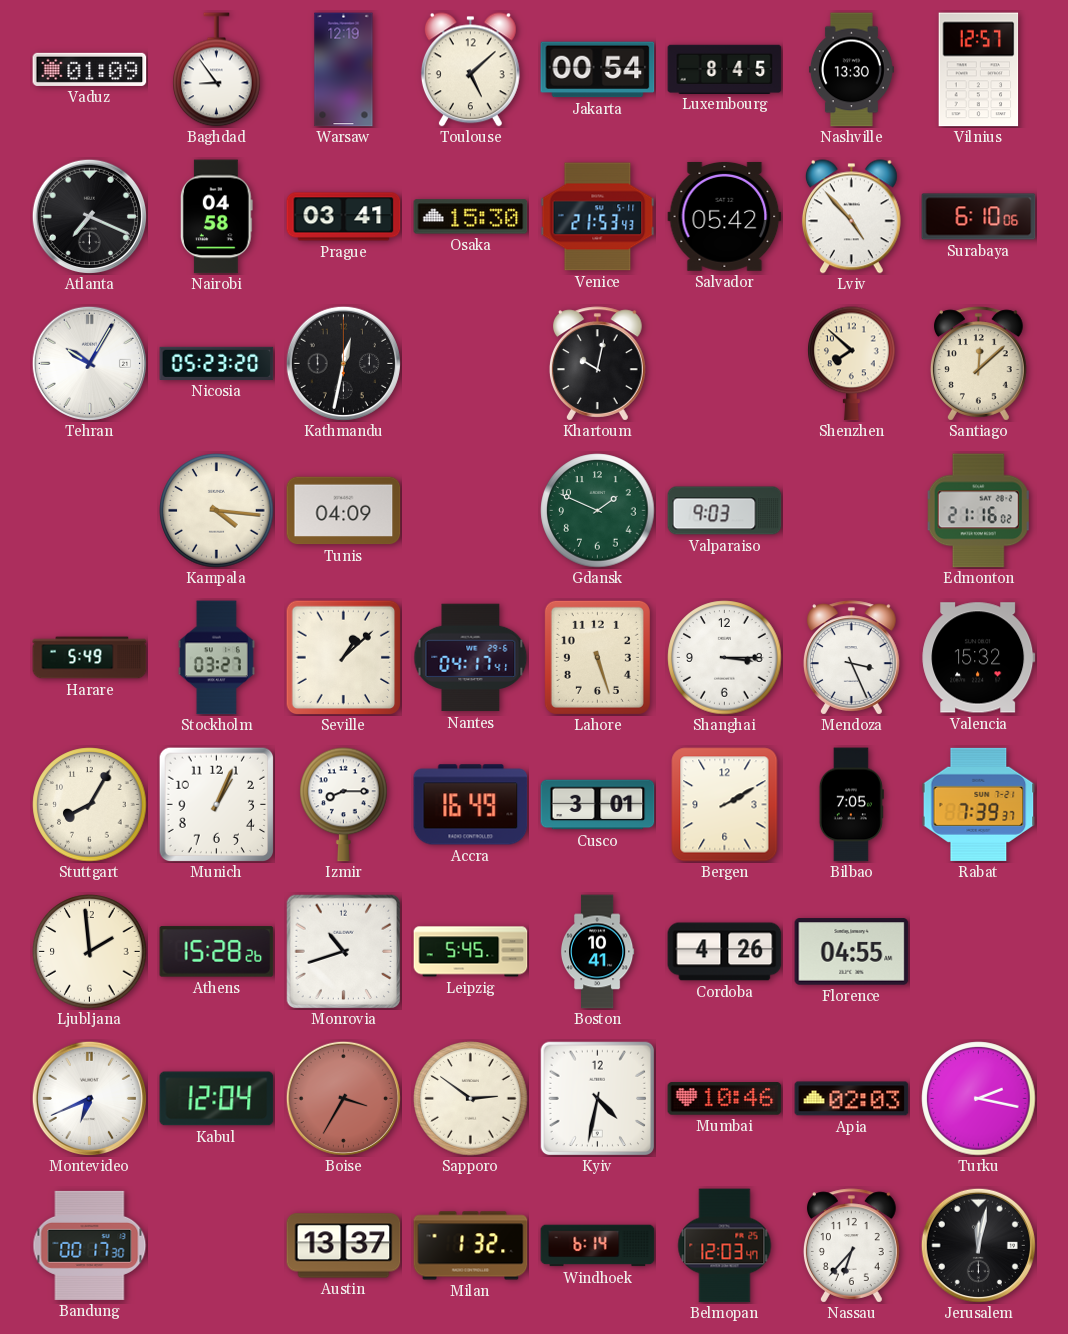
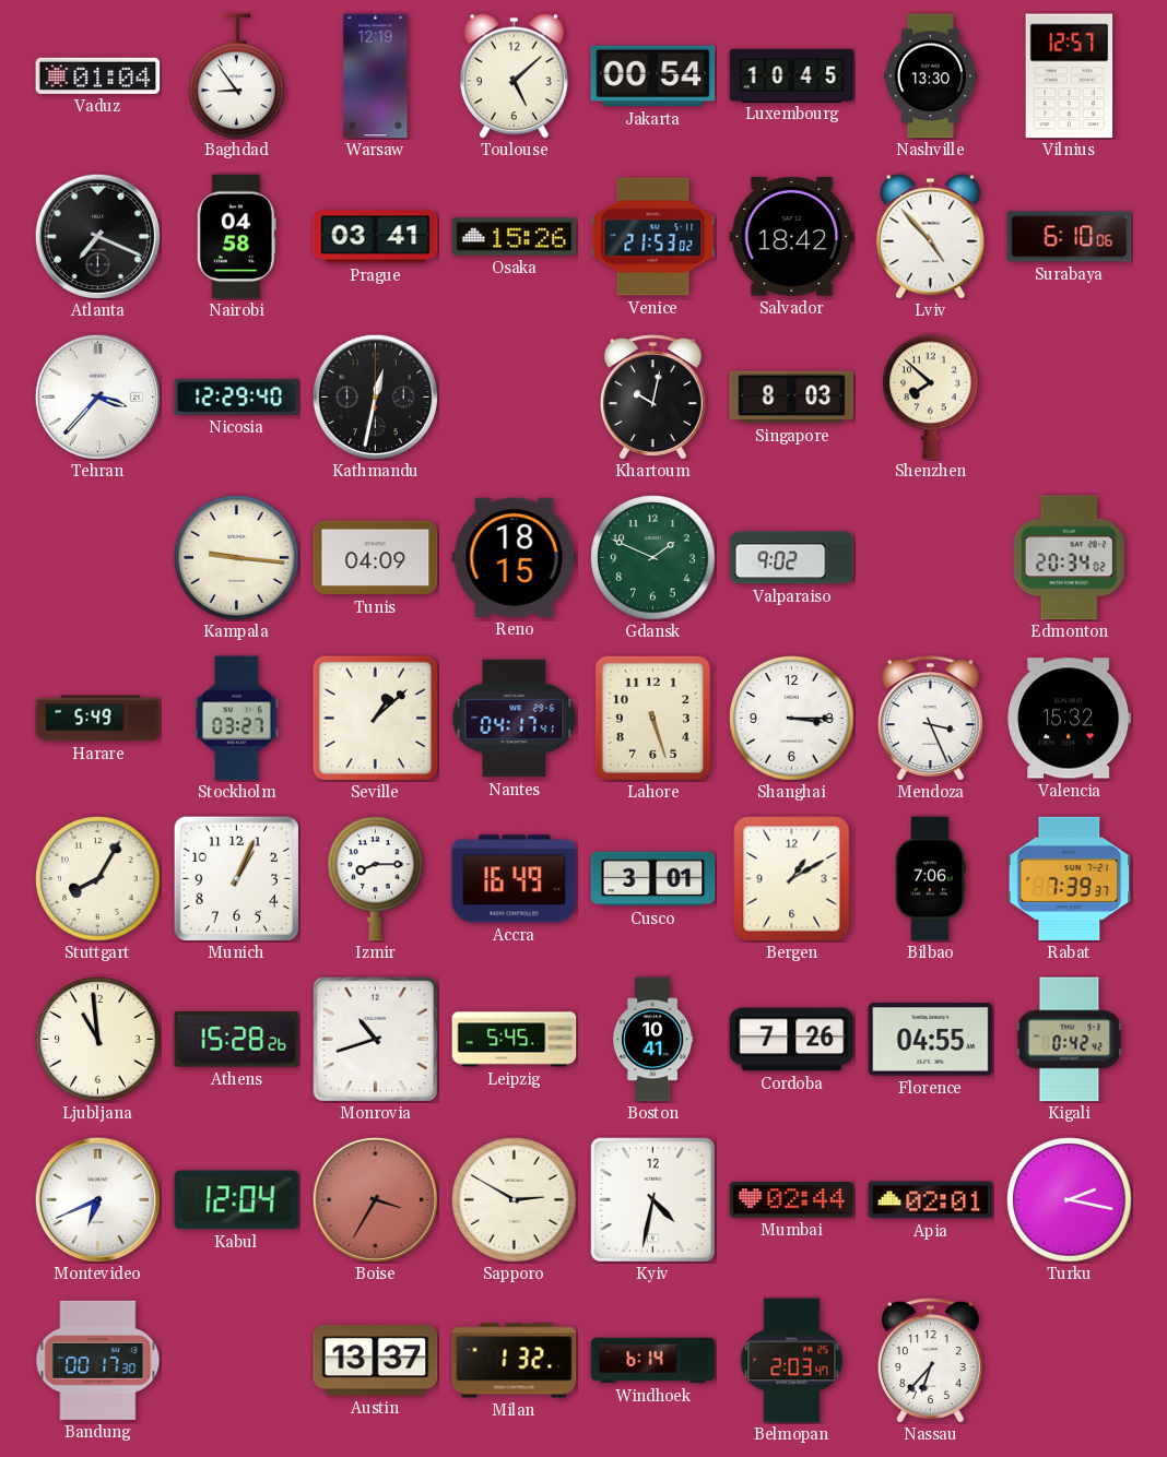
Vaduz: 01:09 -> 01:04 (98, 75)
Luxembourg: 8:45 -> 10:45 (792, 75)
Osaka: 15:30 -> 15:26 (515, 237)
Venice: 21:53:43 -> 21:53:02 (653, 237)
Salvador: 05:42 -> 18:42 (792, 236)
Tehran: 10:05 -> 3:37 (97, 396)
Nicosia: 05:23 -> 12:29 (237, 396)
Singapore: none -> 8:03 (792, 398)
Santiago: 12:08 -> none (978, 364)
Kampala: 4:16 -> 9:16 (237, 558)
Reno: none -> 18:15 (515, 557)
Valparaiso: 9:03 -> 9:02 (792, 558)
Edmonton: 21:16 -> 20:34 (1069, 558)
Bergen: 2:10 -> 1:10 (792, 879)
Bilbao: 7:05 -> 7:06 (930, 879)
Ljubljana: 1:59 -> 10:59 (98, 1040)
Cordoba: 4:26 -> 7:26 (792, 1040)
Kigali: none -> 0:42 (1070, 1040)
Sapporo: 2:51 -> 2:50 (515, 1200)
Mumbai: 10:46 -> 02:44 (792, 1200)
Apia: 02:03 -> 02:01 (931, 1200)
Belmopan: 12:03 -> 2:03 (792, 1361)
Jerusalem: 12:02 -> none (978, 1245)
